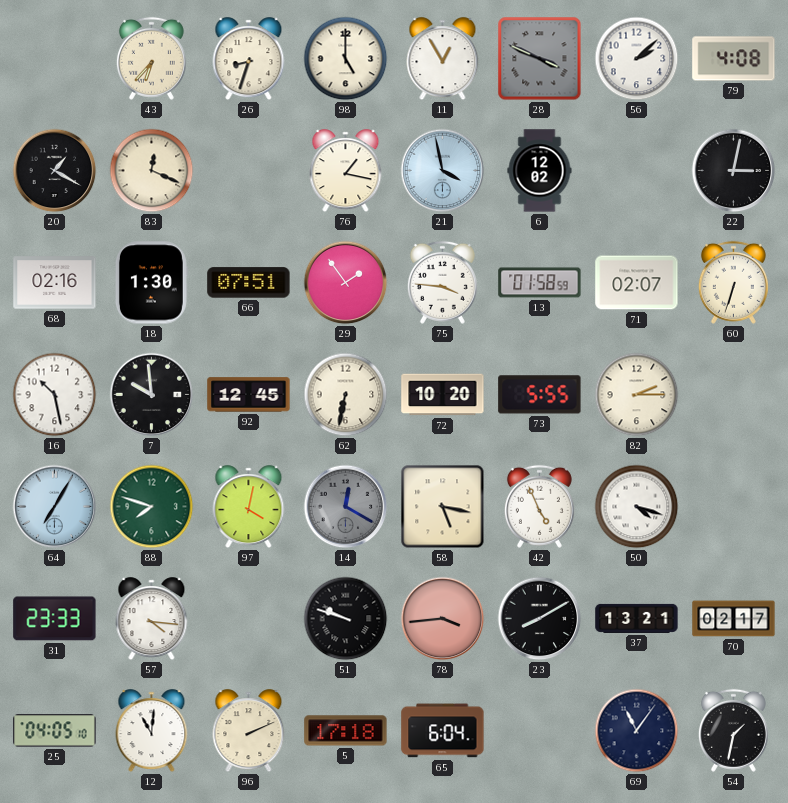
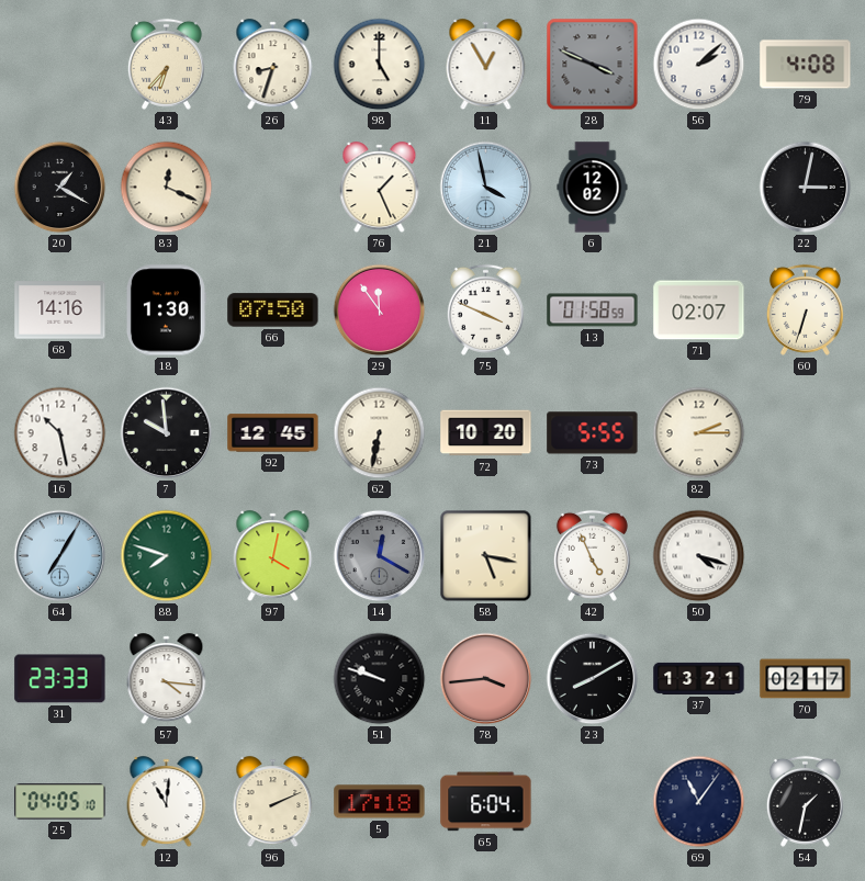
76: 1:17 -> 1:26 (380, 188)
68: 02:16 -> 14:16 (60, 310)
66: 07:51 -> 07:50 (273, 310)
29: 1:54 -> 11:54 (380, 310)
75: 3:46 -> 3:49 (485, 309)
